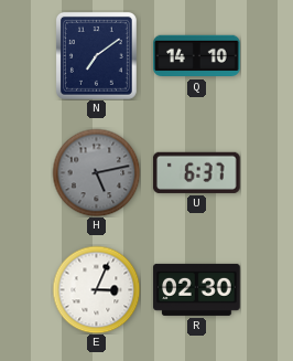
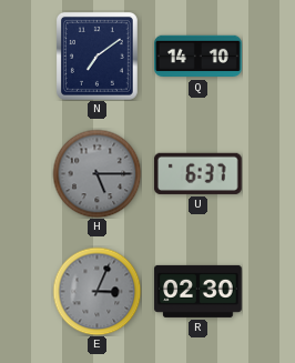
H: 5:13 -> 5:15 (96, 173)
E dial: white -> grey (96, 291)
